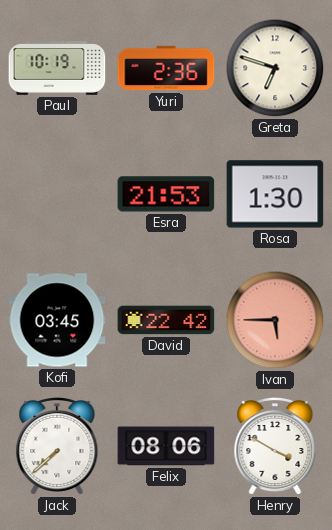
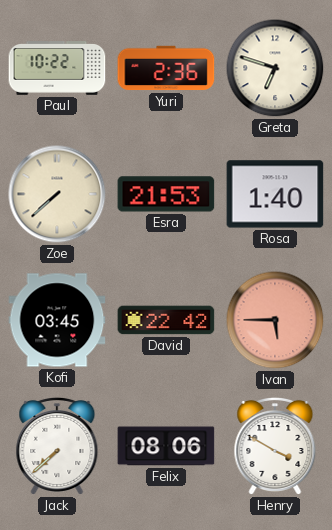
Paul: 10:19 -> 10:22 (57, 69)
Zoe: none -> 7:38 (57, 194)
Rosa: 1:30 -> 1:40 (275, 194)
